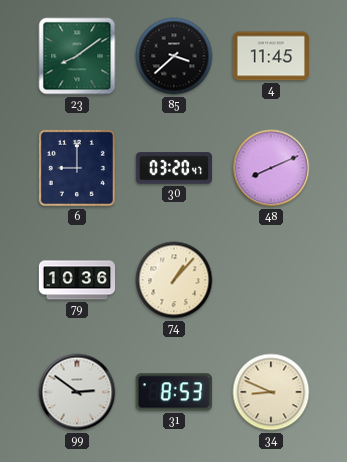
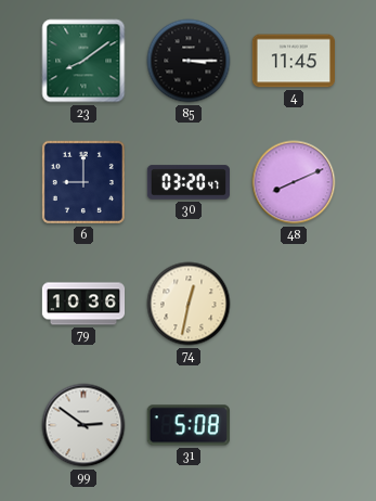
85: 3:38 -> 3:15 (189, 61)
74: 1:07 -> 12:32 (189, 304)
31: 8:53 -> 5:08 (189, 425)
34: 8:49 -> none (271, 392)
